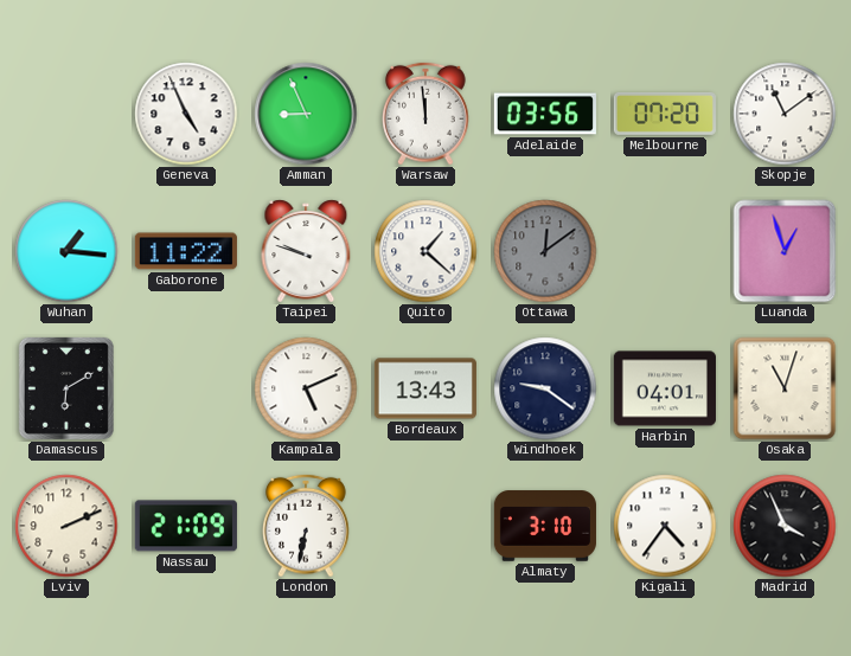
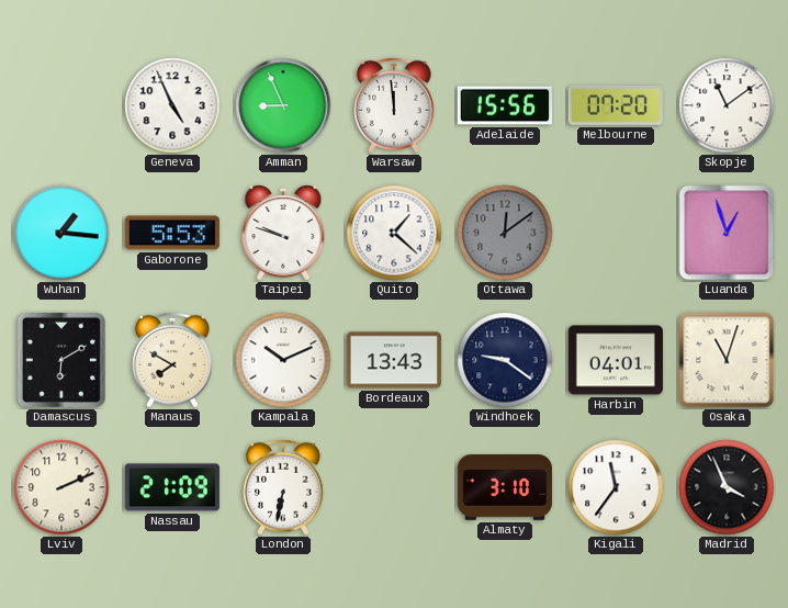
Adelaide: 03:56 -> 15:56 (505, 105)
Gaborone: 11:22 -> 5:53 (172, 233)
Manaus: none -> 7:50 (173, 360)
Kampala: 5:11 -> 10:11 (283, 360)
Kigali: 4:36 -> 11:36 (616, 487)
